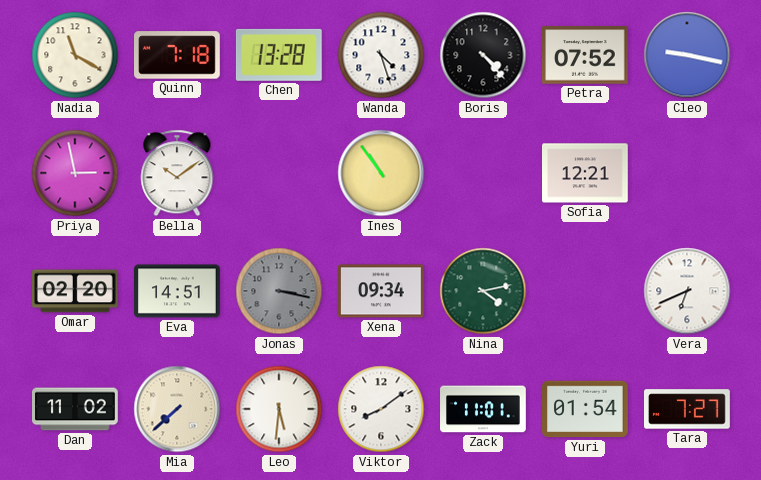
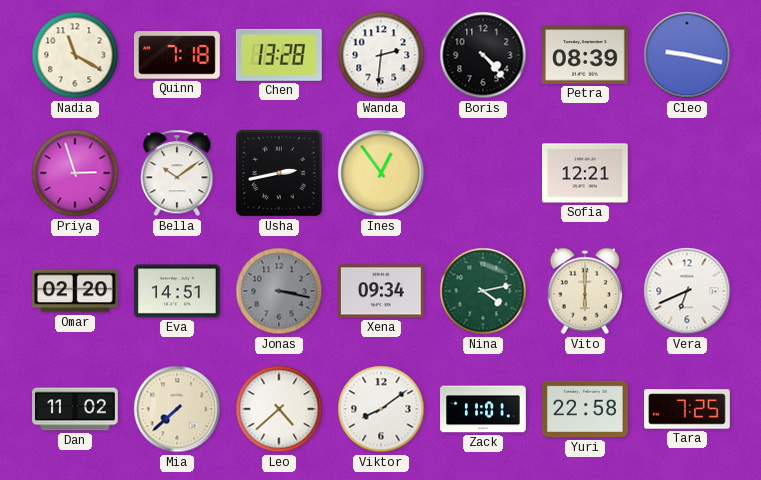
Wanda: 4:27 -> 2:31 (381, 55)
Petra: 07:52 -> 08:39 (586, 55)
Priya: 2:58 -> 2:57 (75, 173)
Usha: none -> 2:43 (279, 173)
Ines: 10:54 -> 12:54 (381, 173)
Vito: none -> 6:00 (584, 291)
Leo: 5:31 -> 4:38 (279, 409)
Yuri: 01:54 -> 22:58 (586, 409)
Tara: 7:27 -> 7:25 (688, 409)
